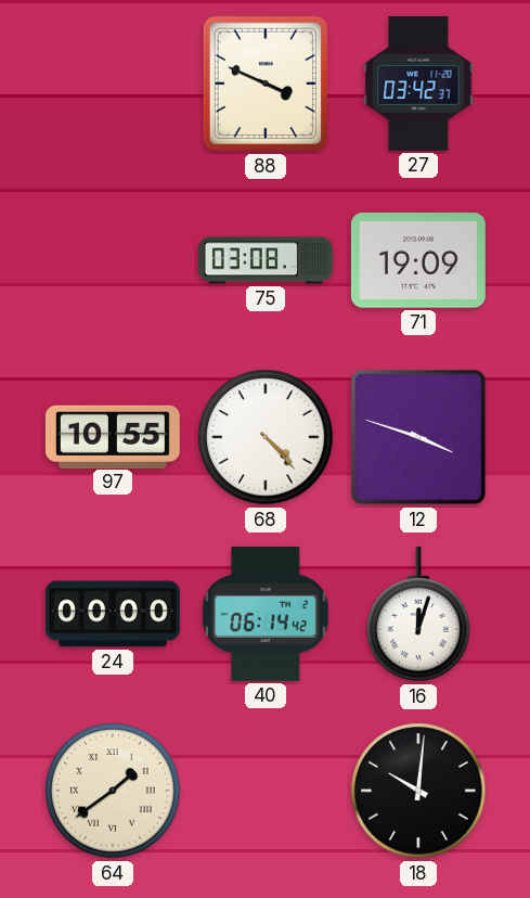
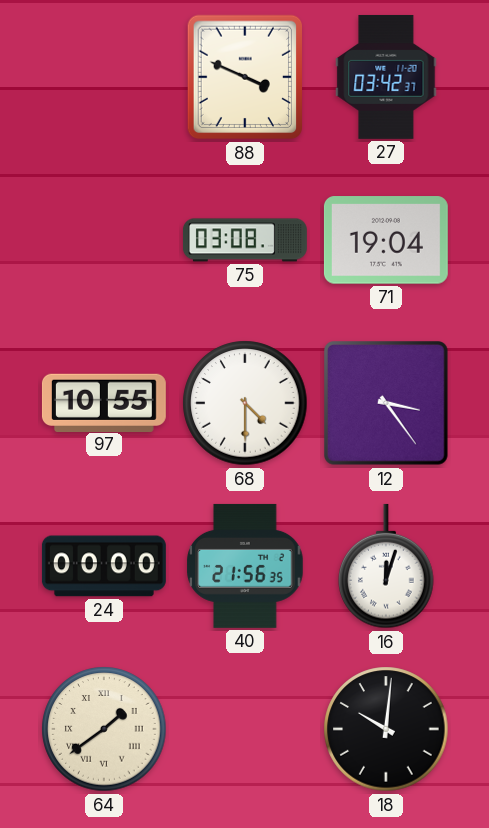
71: 19:09 -> 19:04 (386, 240)
68: 4:23 -> 4:30 (245, 403)
12: 3:48 -> 3:24 (387, 404)
40: 06:14 -> 21:56 (245, 566)
